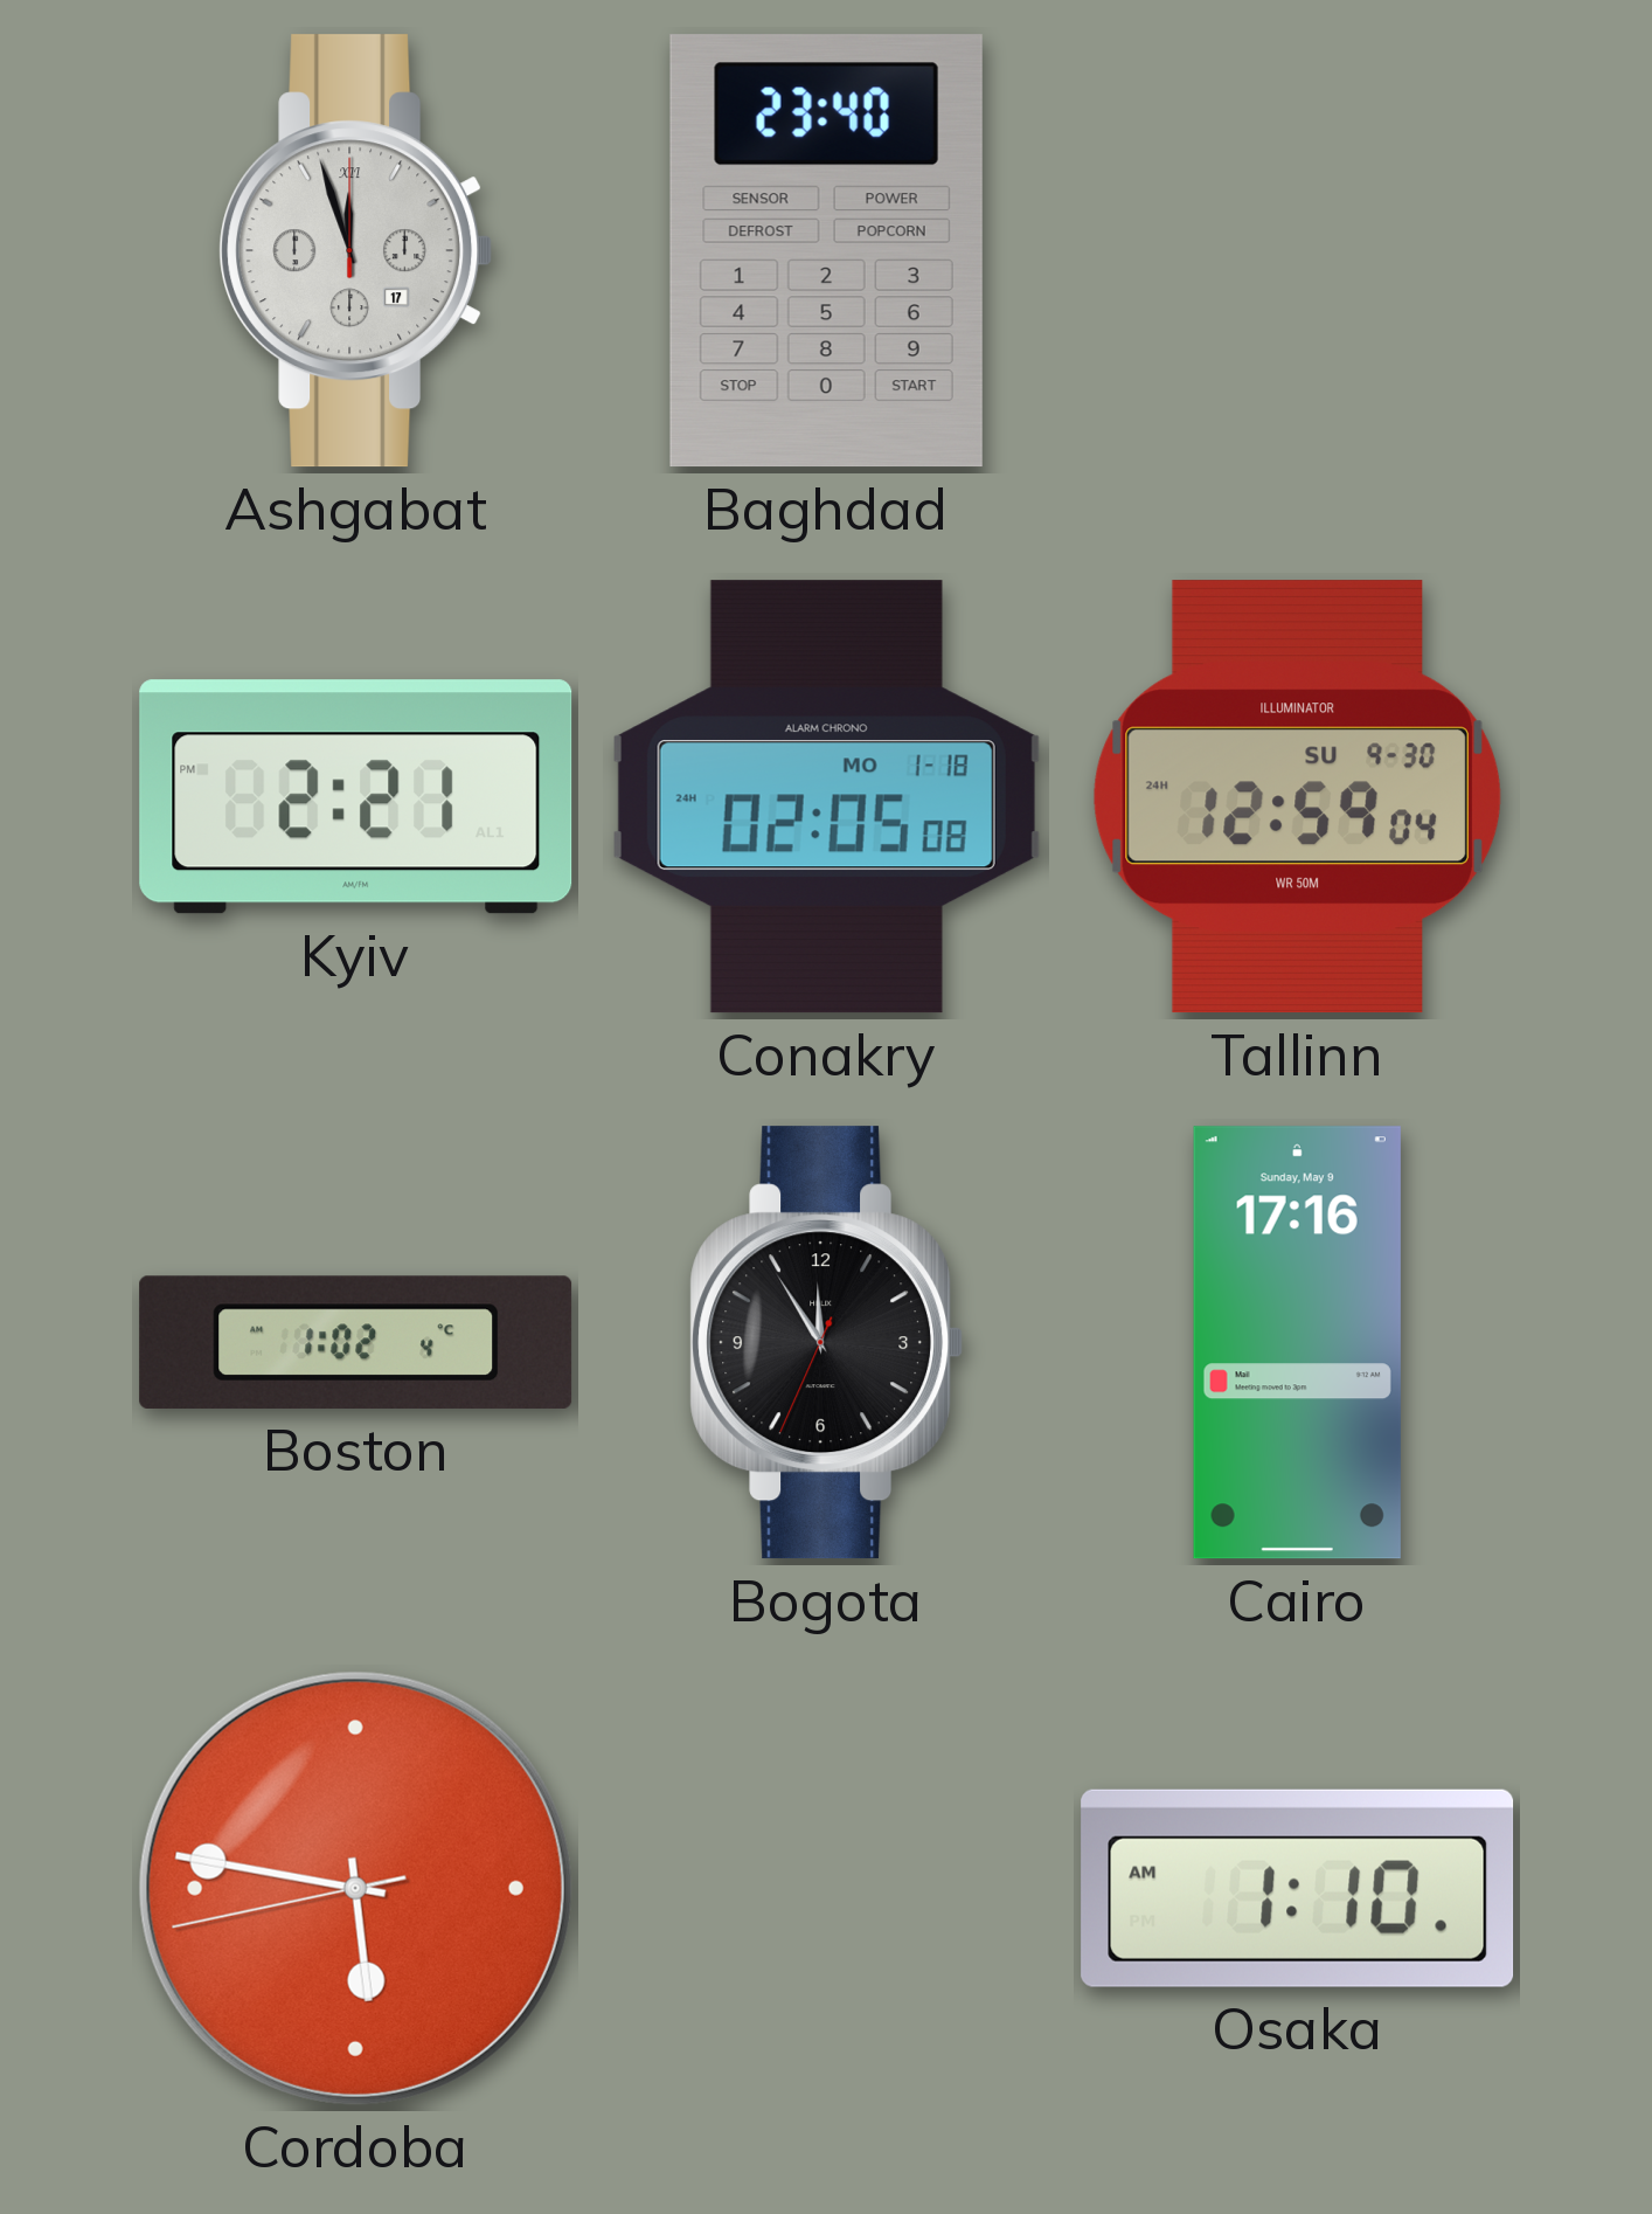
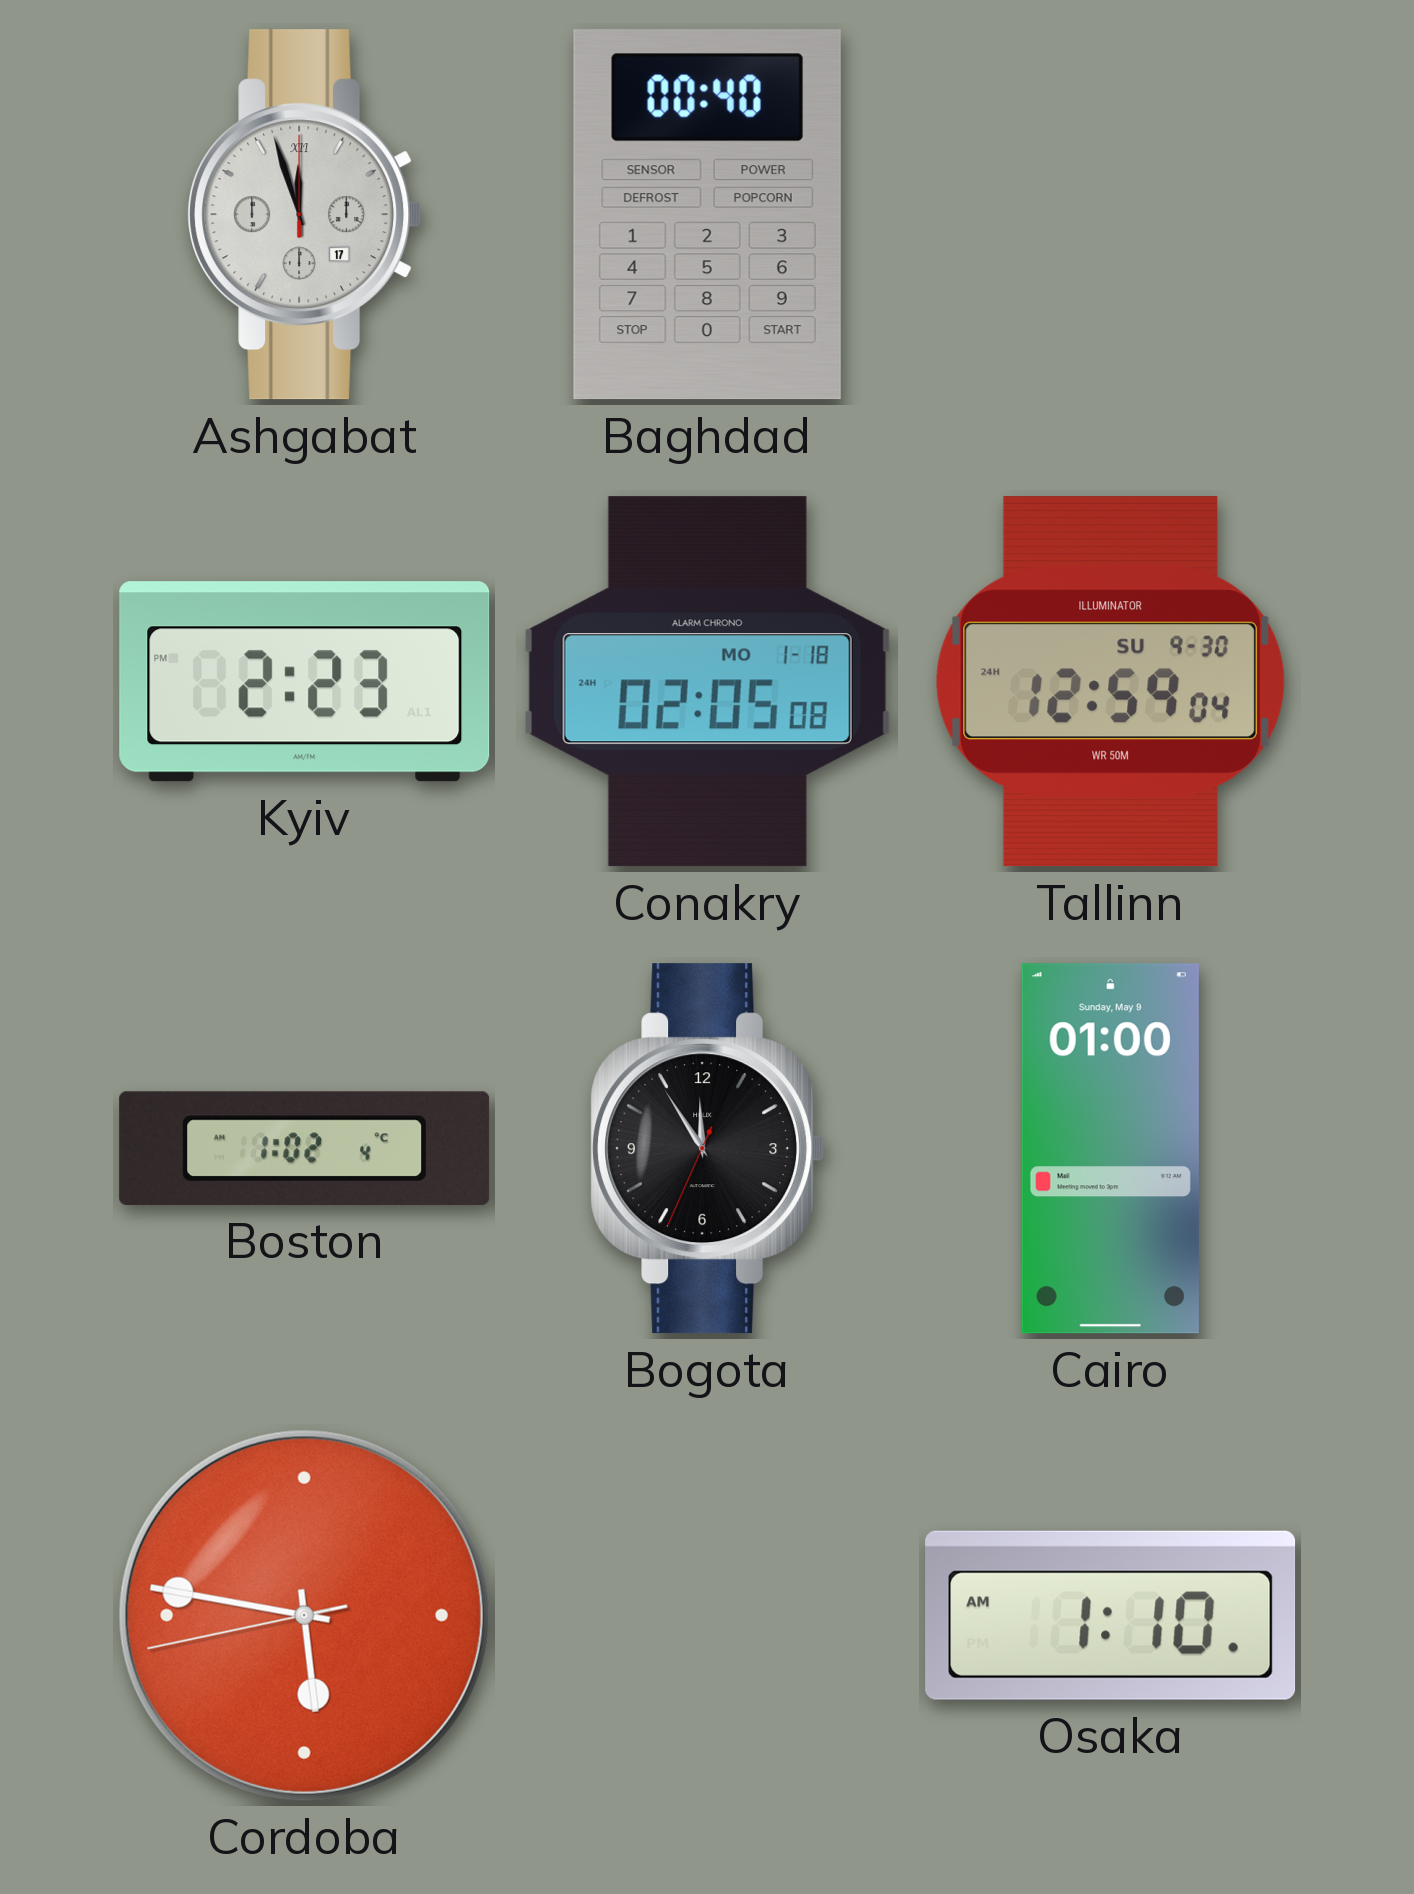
Baghdad: 23:40 -> 00:40 (707, 215)
Kyiv: 2:21 -> 2:23 (305, 682)
Cairo: 17:16 -> 01:00 (1110, 1149)
